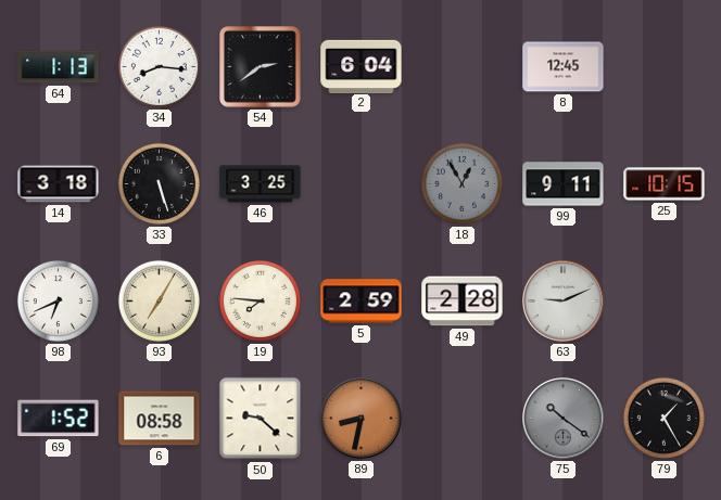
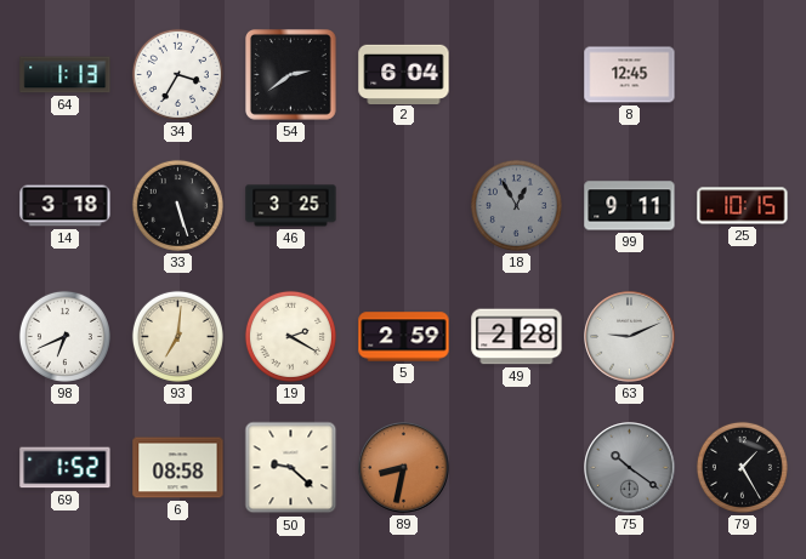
34: 8:16 -> 3:35 (177, 74)
93: 7:05 -> 7:01 (177, 336)
19: 7:46 -> 2:20 (290, 336)
